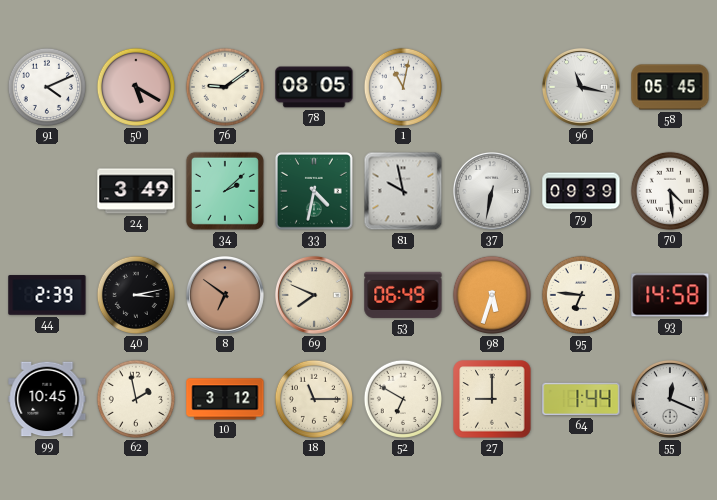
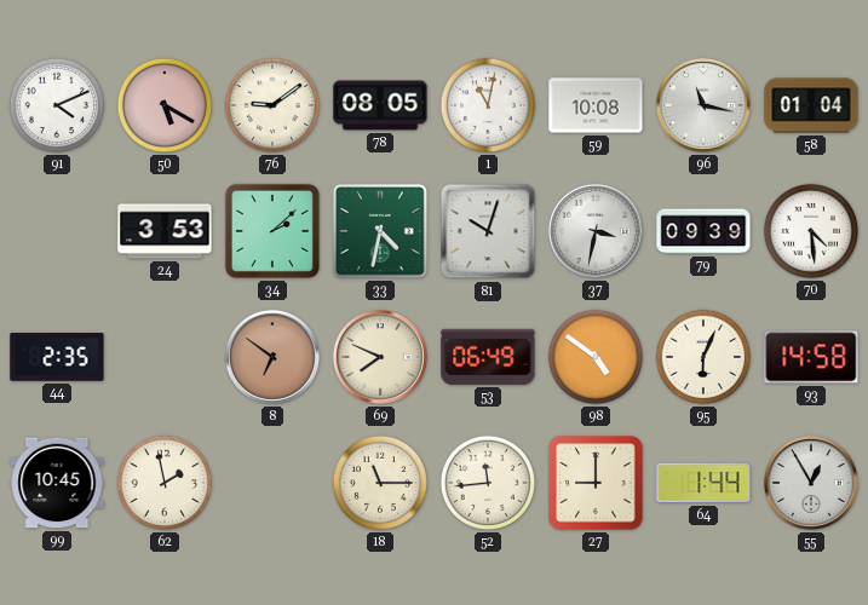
59: none -> 10:08 (596, 105)
58: 05:45 -> 01:04 (811, 105)
24: 3:49 -> 3:53 (165, 231)
81: 9:58 -> 10:03 (488, 231)
37: 6:32 -> 3:32 (596, 231)
44: 2:39 -> 2:35 (57, 357)
40: 3:13 -> none (136, 295)
98: 5:33 -> 4:51 (596, 357)
95: 6:46 -> 6:04 (703, 357)
10: 3:12 -> none (225, 399)
52: 6:50 -> 11:44 (488, 483)
55: 12:19 -> 12:55 (811, 483)
